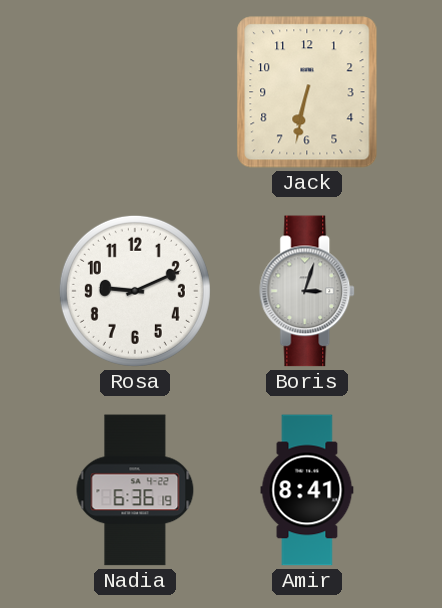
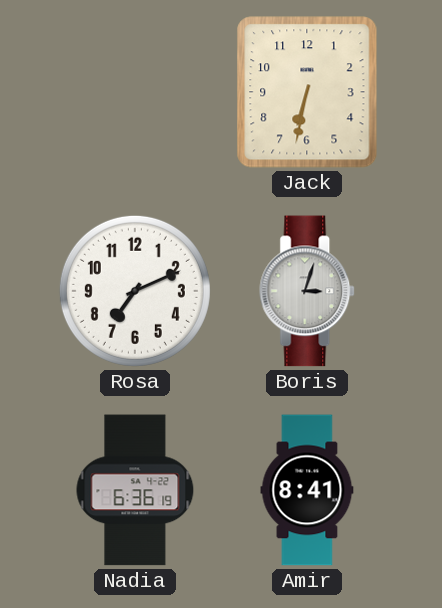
Rosa: 9:11 -> 7:11 (135, 291)
